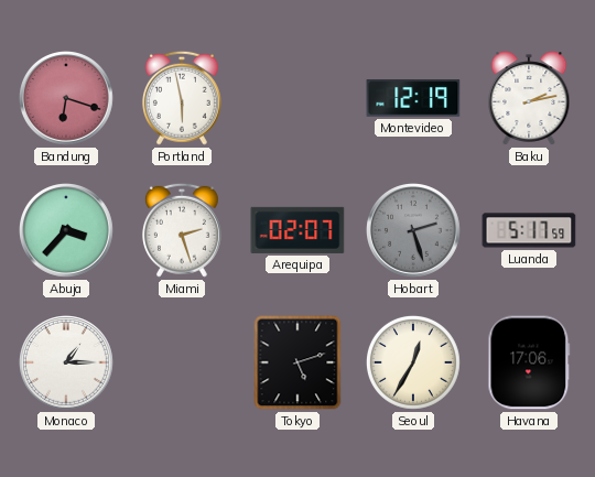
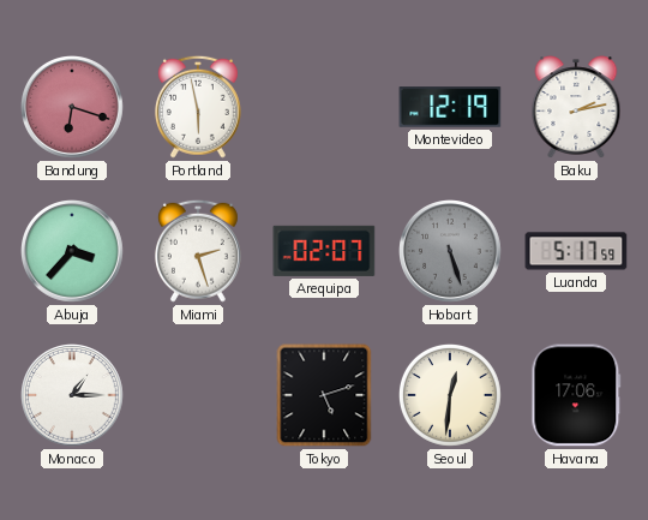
Hobart: 2:27 -> 5:27 (451, 252)
Seoul: 12:35 -> 12:31 (450, 395)
